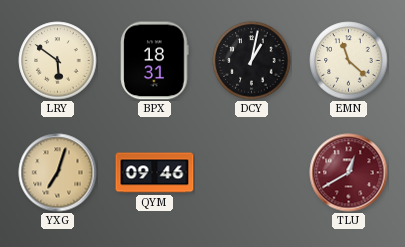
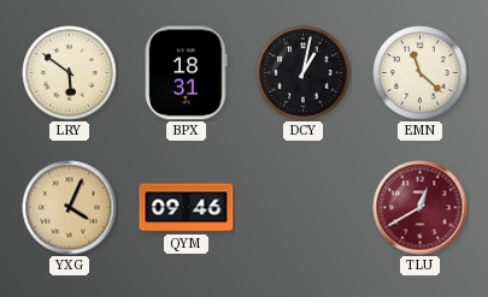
YXG: 7:03 -> 4:04 (70, 208)
